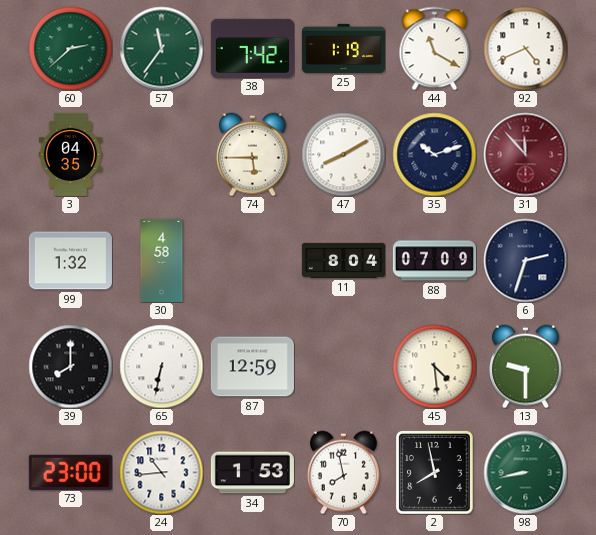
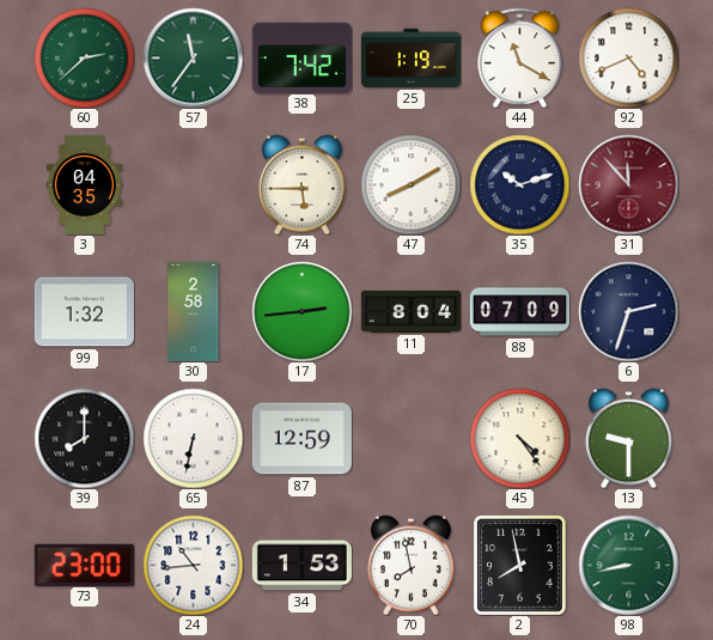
30: 4:58 -> 2:58 (194, 311)
17: none -> 2:44 (301, 311)
45: 4:29 -> 4:24 (519, 438)
